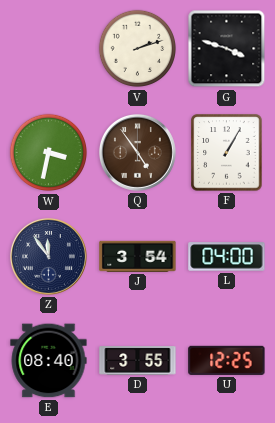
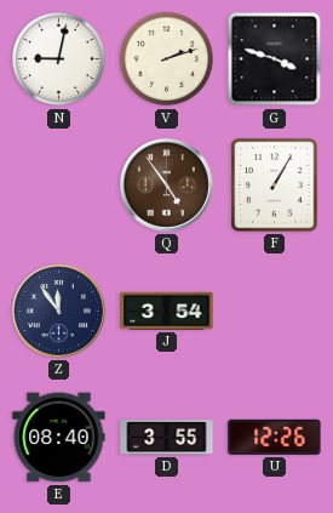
N: none -> 9:02 (59, 59)
W: 3:32 -> none (49, 153)
L: 04:00 -> none (227, 257)
U: 12:25 -> 12:26 (275, 437)
